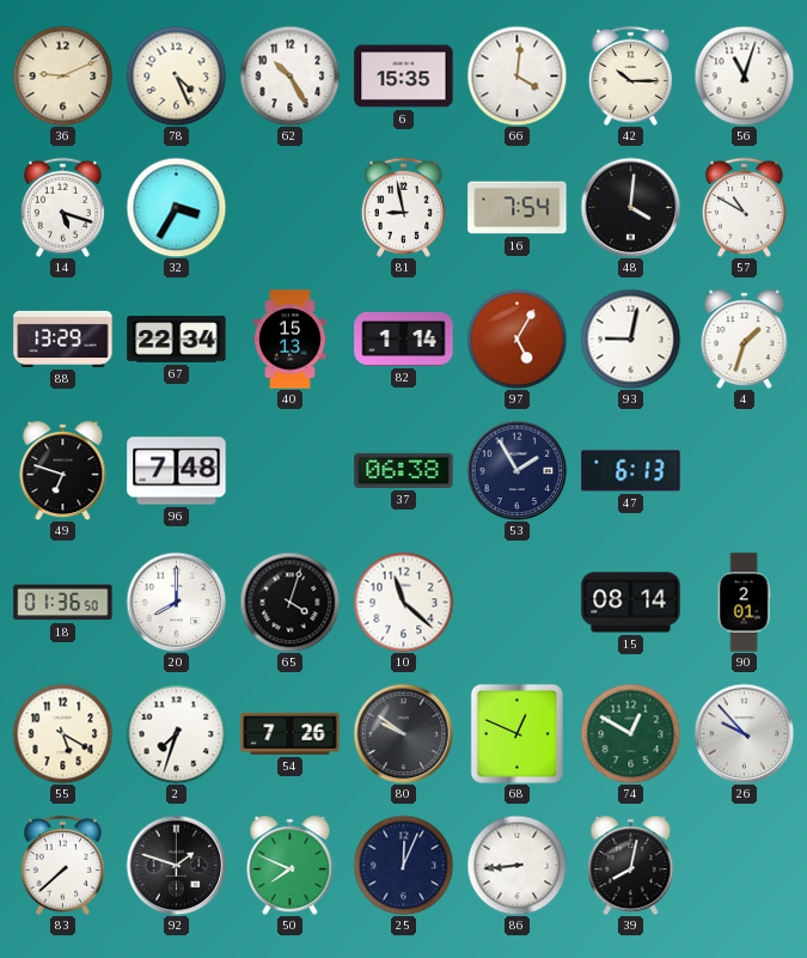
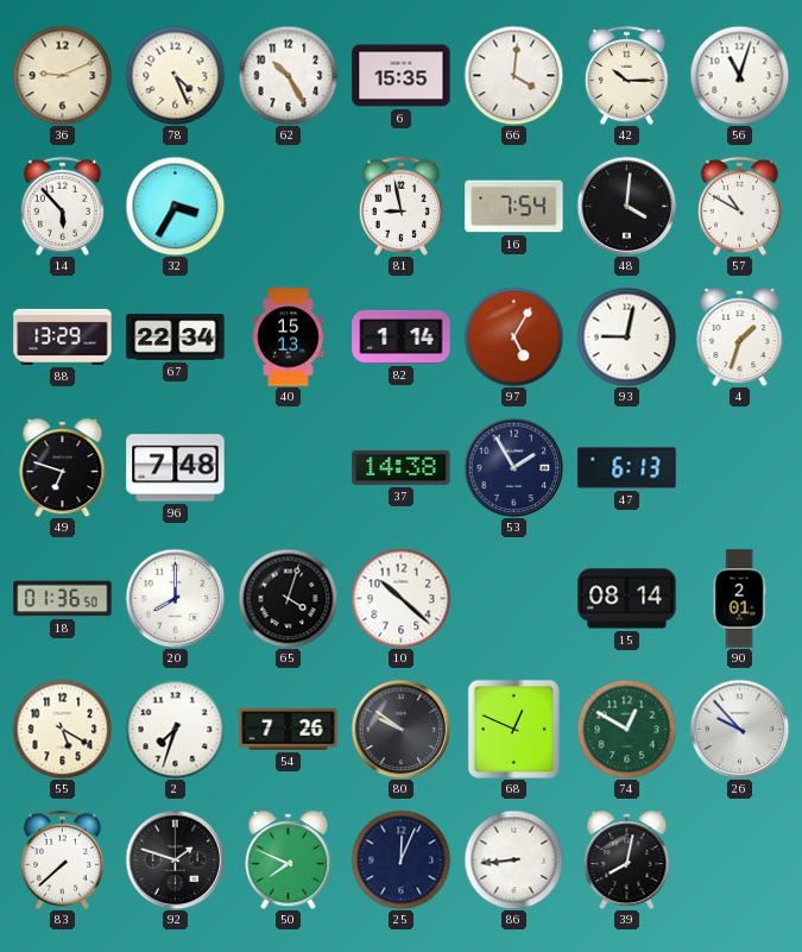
14: 5:18 -> 5:53 (62, 206)
37: 06:38 -> 14:38 (402, 467)
10: 11:22 -> 10:22 (400, 598)
